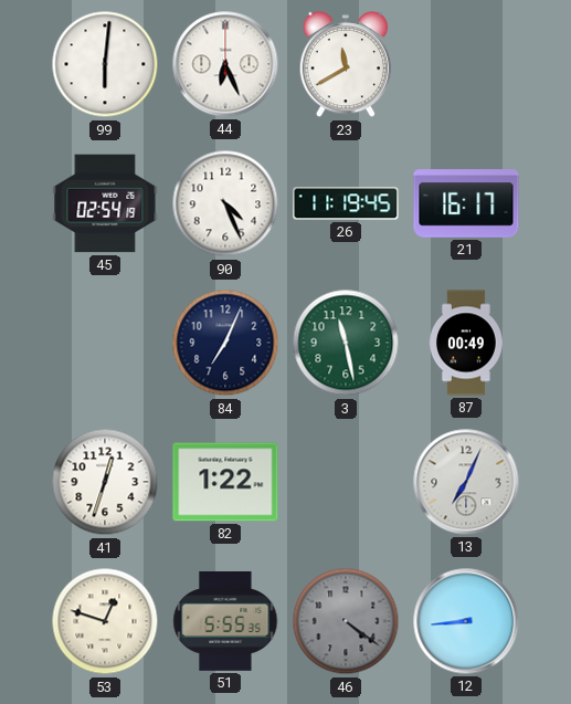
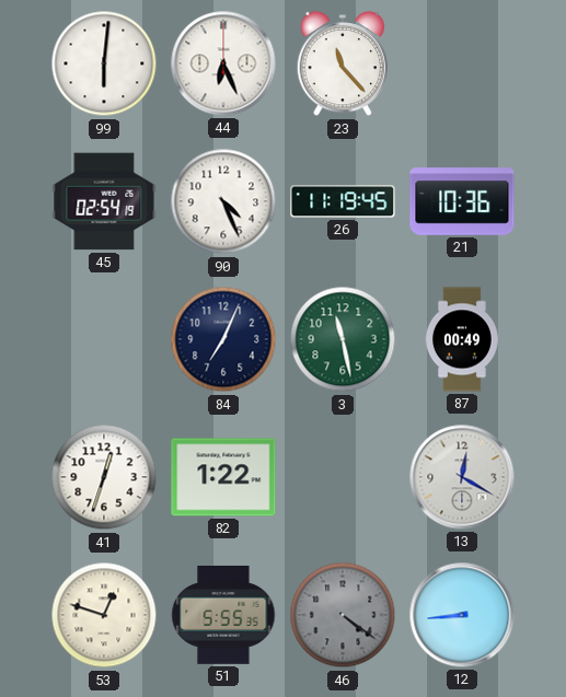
23: 11:40 -> 11:23 (343, 63)
21: 16:17 -> 10:36 (462, 201)
13: 7:04 -> 12:20 (462, 477)
